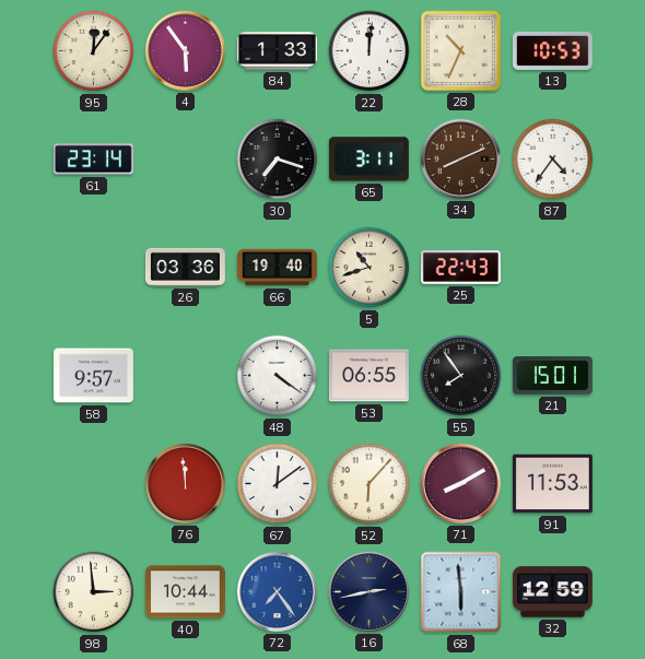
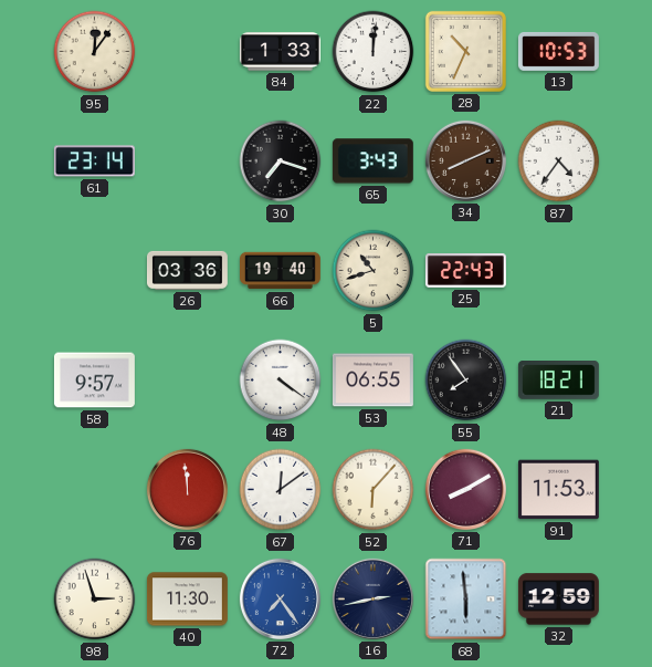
4: 5:54 -> none (185, 50)
65: 3:11 -> 3:43 (372, 161)
21: 15:01 -> 18:21 (558, 381)
98: 2:59 -> 2:57 (95, 600)
40: 10:44 -> 11:30 (187, 600)
